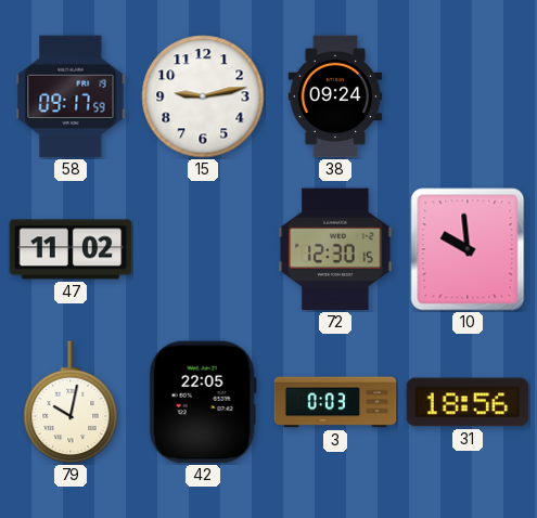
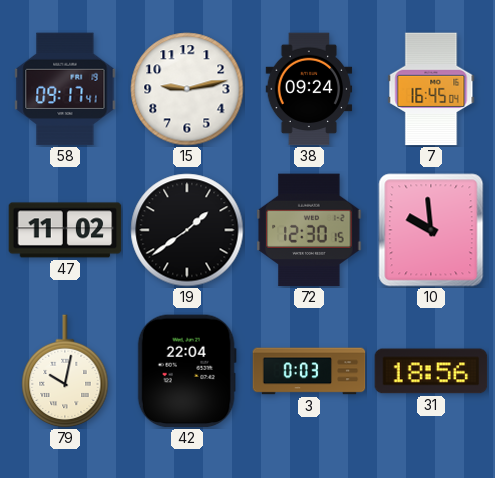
58: 09:17:59 -> 09:17:41 (65, 89)
7: none -> 16:45 (431, 89)
19: none -> 1:39 (187, 230)
42: 22:05 -> 22:04 (187, 371)
